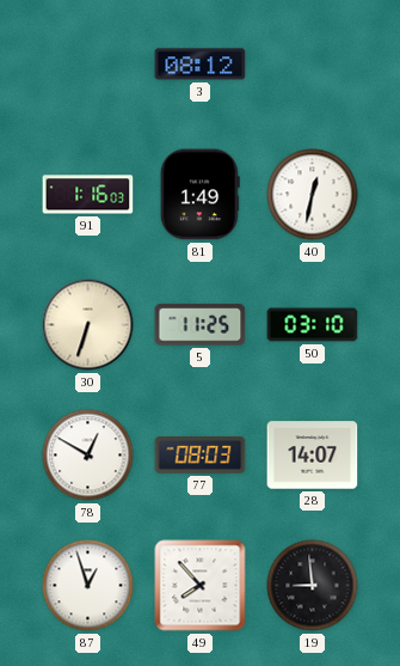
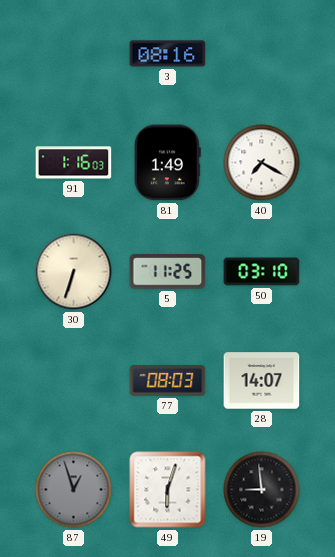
3: 08:12 -> 08:16 (168, 54)
40: 12:32 -> 7:20 (262, 163)
78: 12:50 -> none (88, 456)
87 dial: white -> grey (74, 490)
49: 7:53 -> 6:03 (168, 490)
